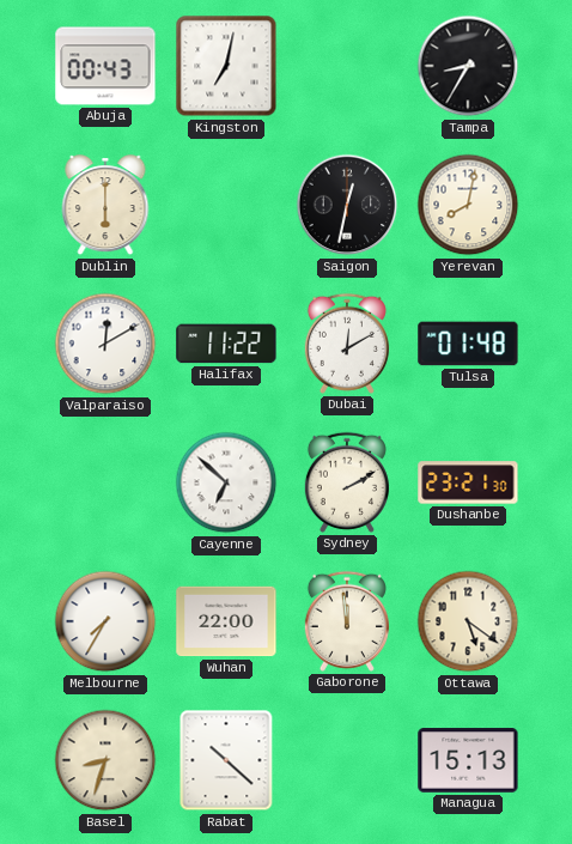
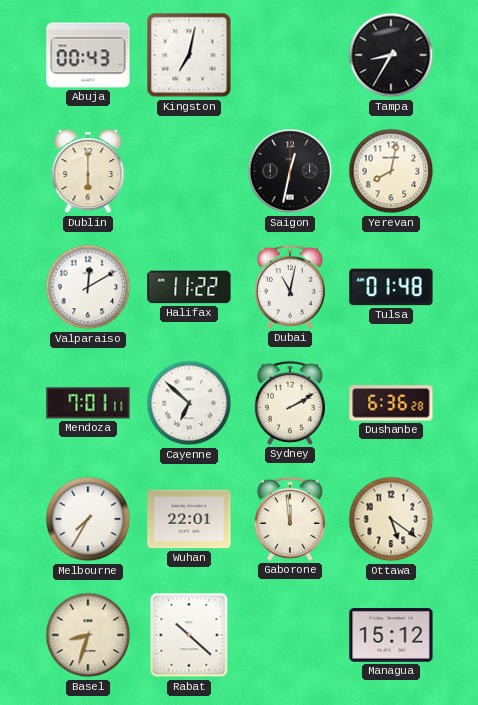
Dubai: 12:10 -> 11:02 (290, 287)
Mendoza: none -> 7:01 (88, 403)
Dushanbe: 23:21 -> 6:36 (391, 403)
Wuhan: 22:00 -> 22:01 (189, 519)
Managua: 15:13 -> 15:12 (391, 635)
